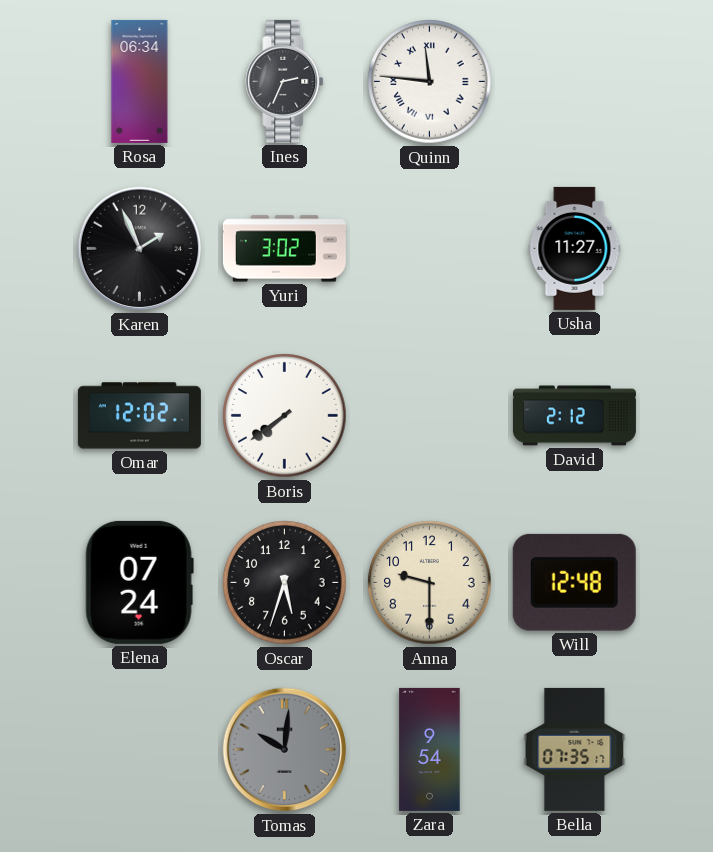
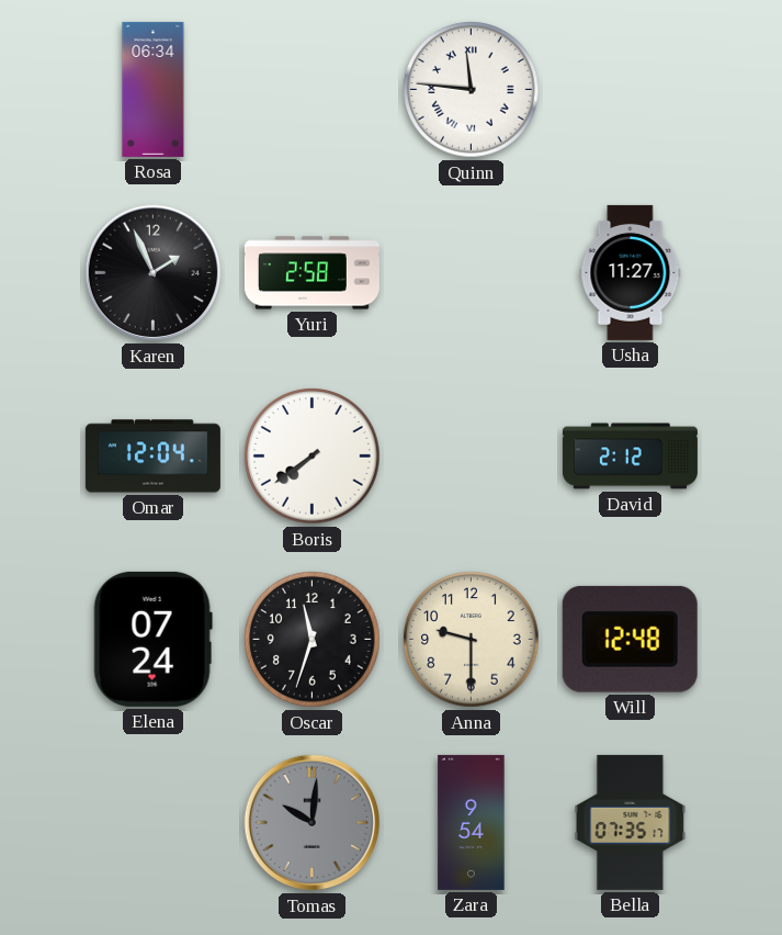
Ines: 2:34 -> none (285, 81)
Yuri: 3:02 -> 2:58 (311, 273)
Omar: 12:02 -> 12:04 (152, 457)
Oscar: 5:33 -> 11:33 (313, 640)
